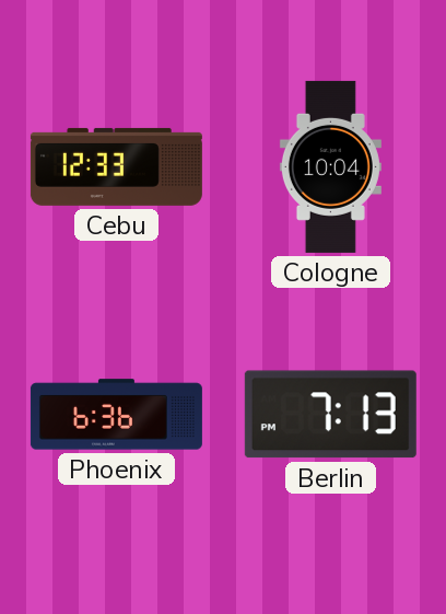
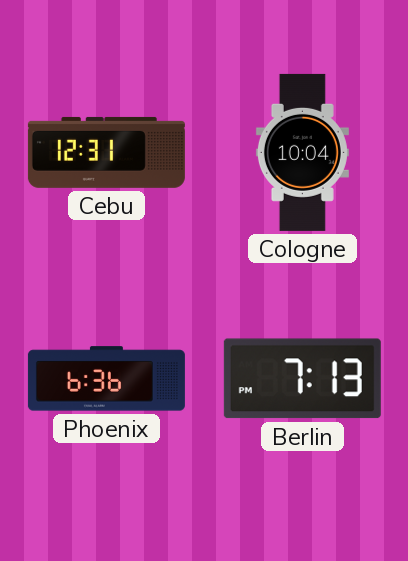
Cebu: 12:33 -> 12:31 (106, 152)
